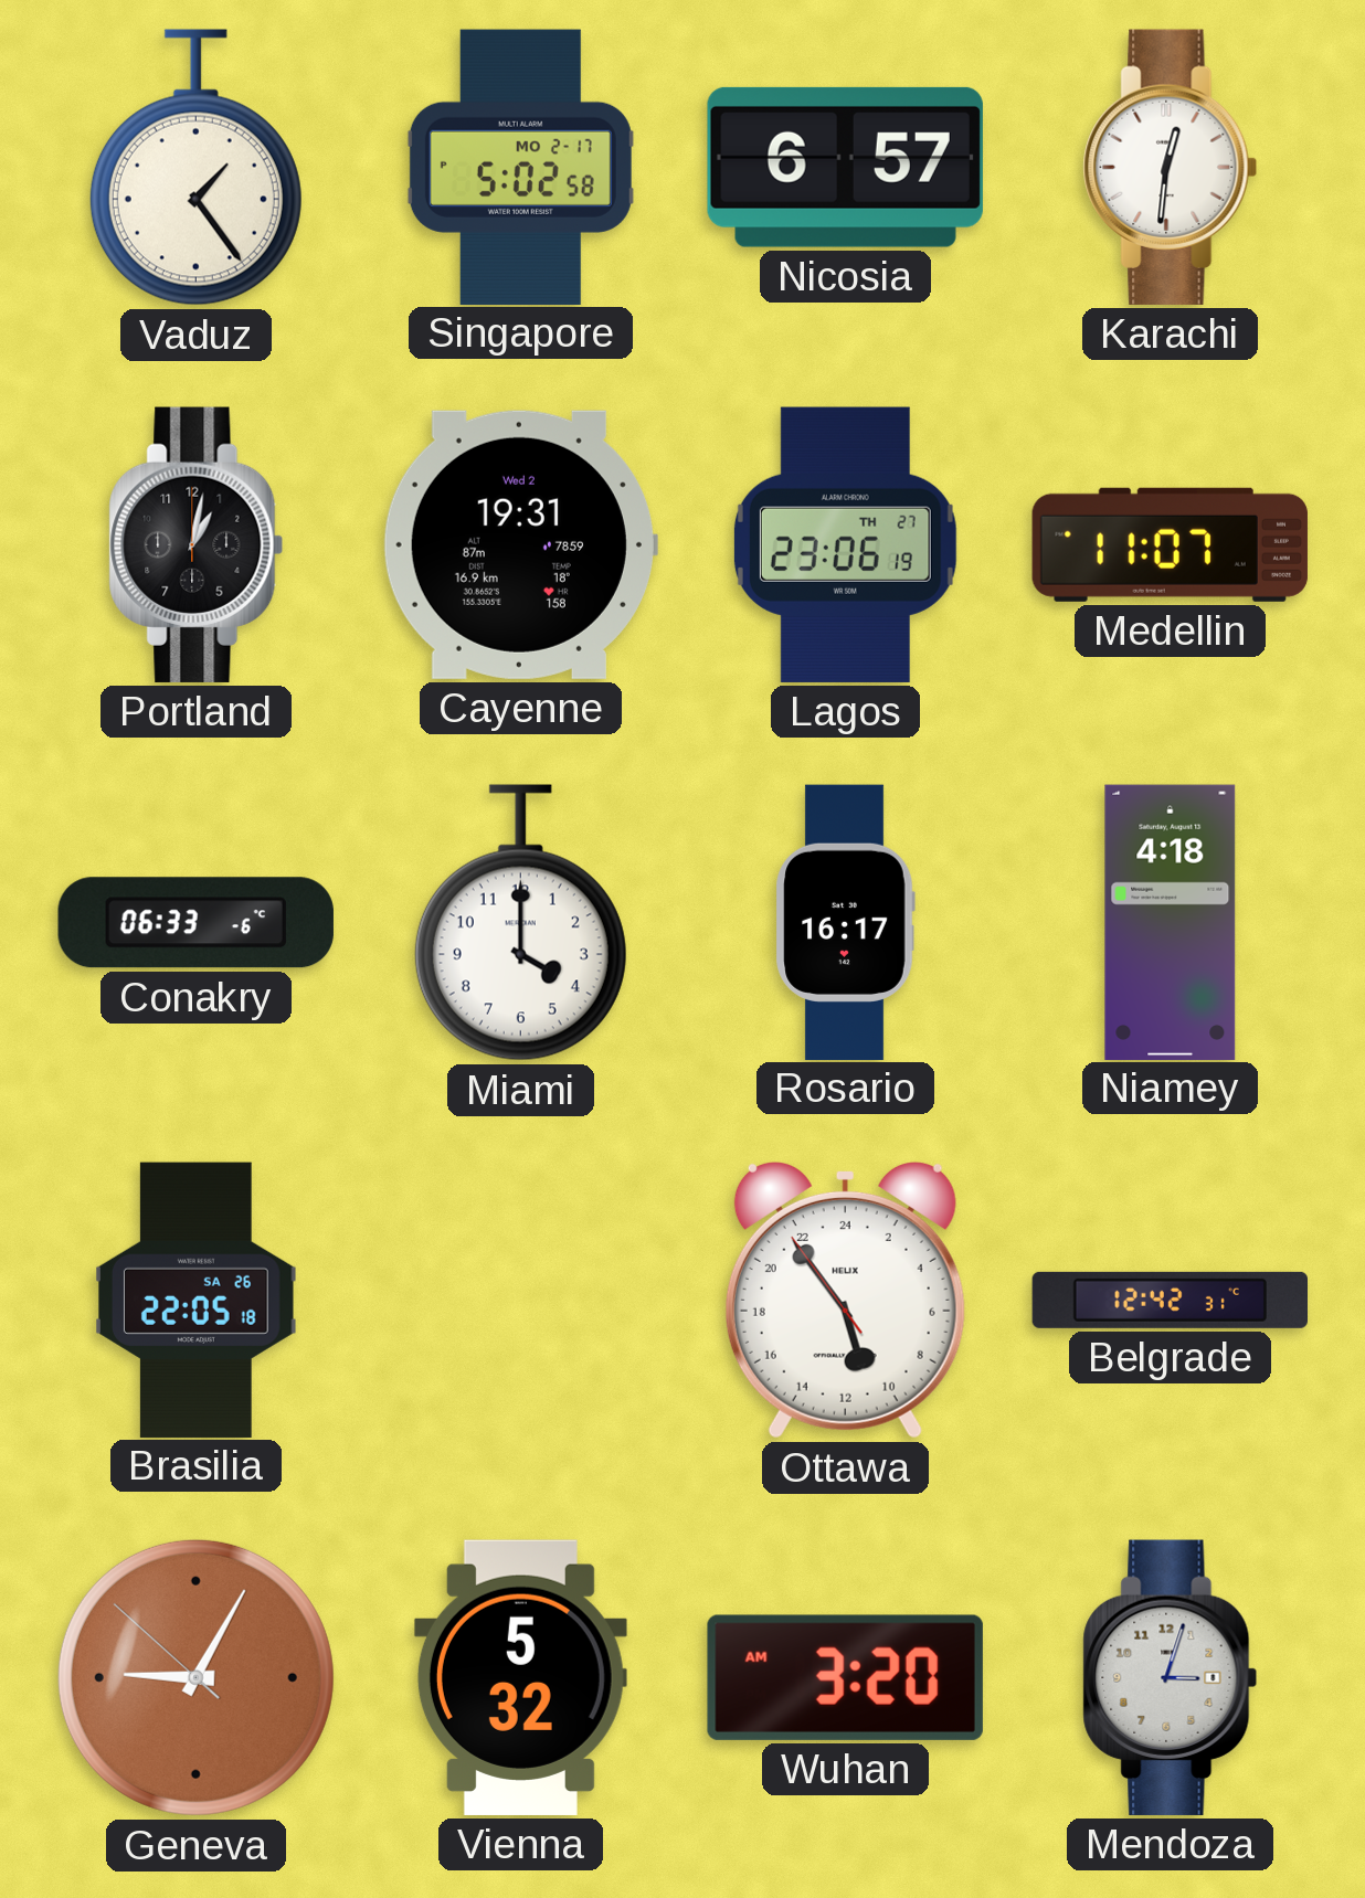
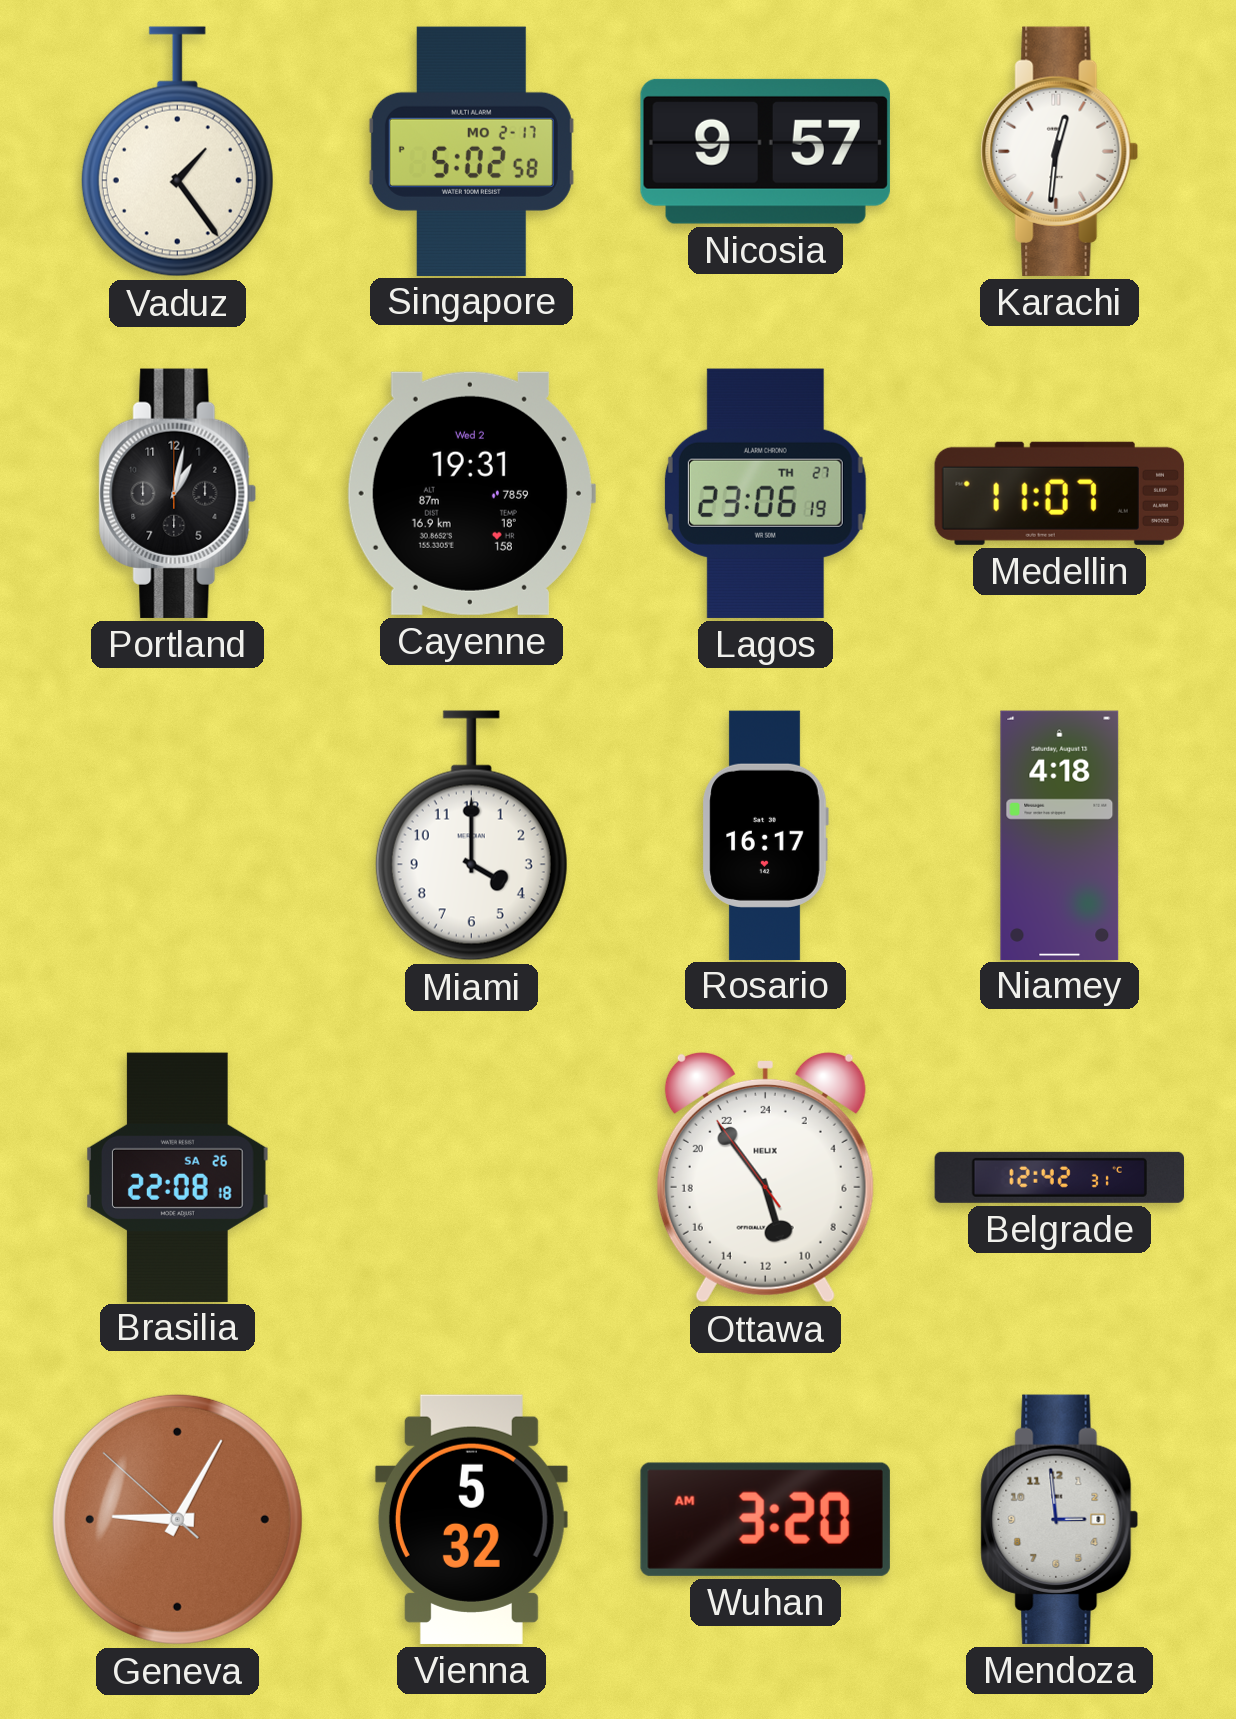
Nicosia: 6:57 -> 9:57 (765, 151)
Conakry: 06:33 -> none (195, 923)
Brasilia: 22:05 -> 22:08 (178, 1177)
Mendoza: 3:03 -> 2:59 (1060, 1519)
